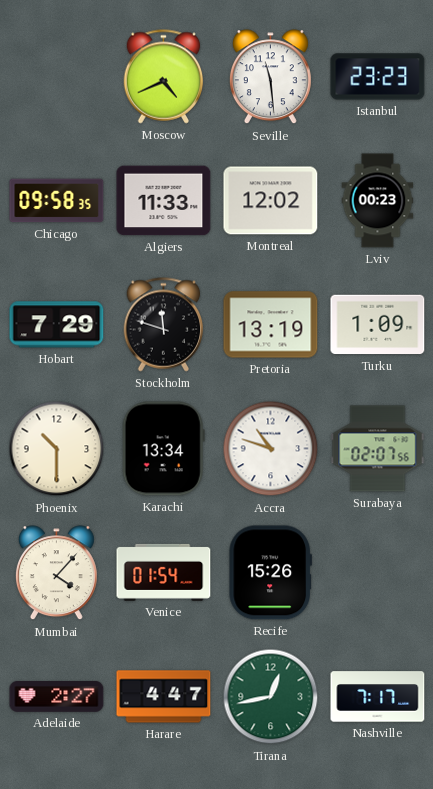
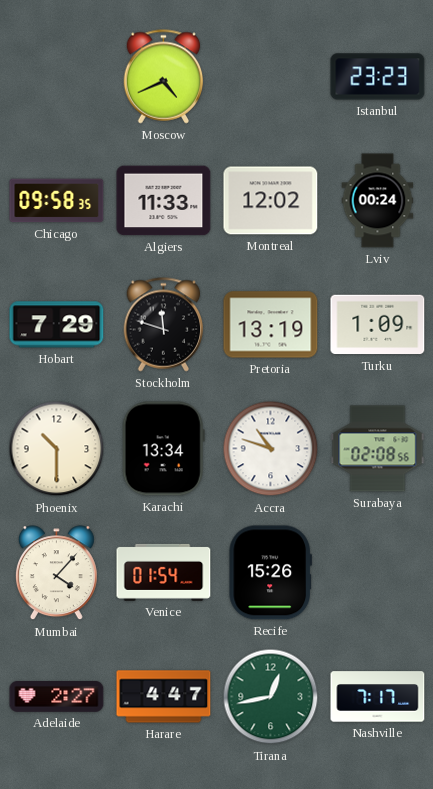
Seville: 11:29 -> none (270, 77)
Lviv: 00:23 -> 00:24 (378, 201)
Surabaya: 02:07 -> 02:08 (378, 449)
